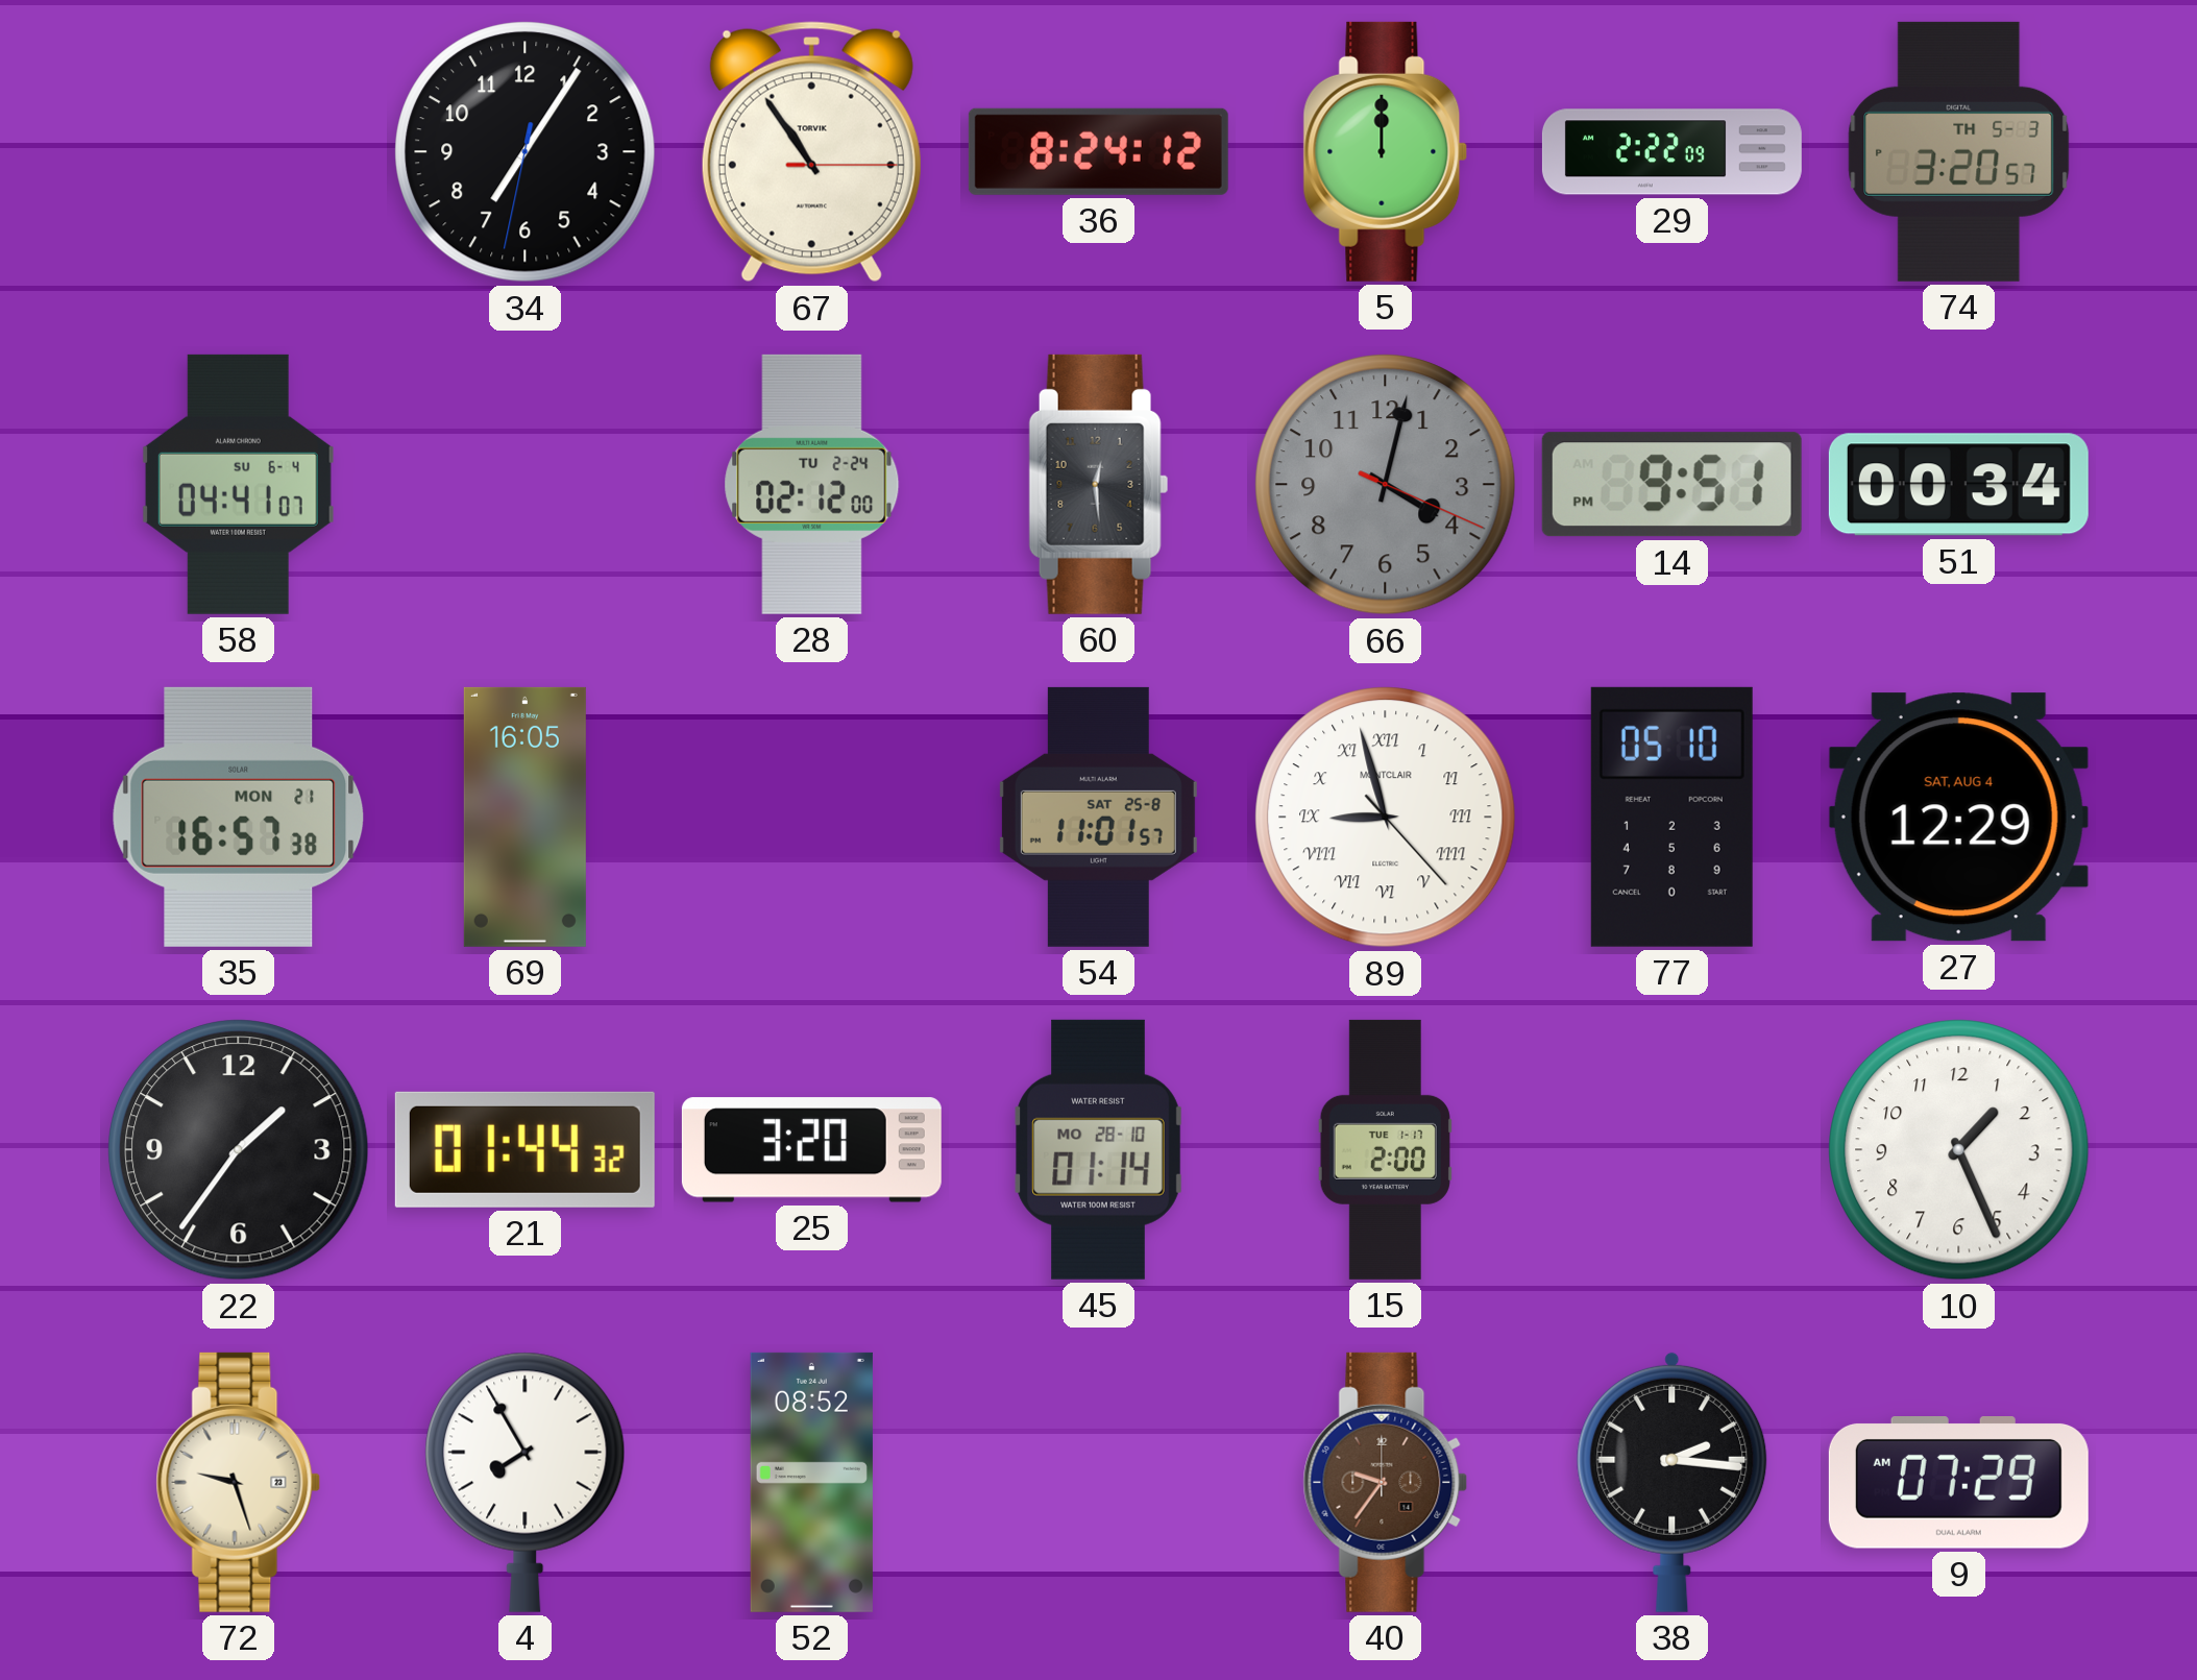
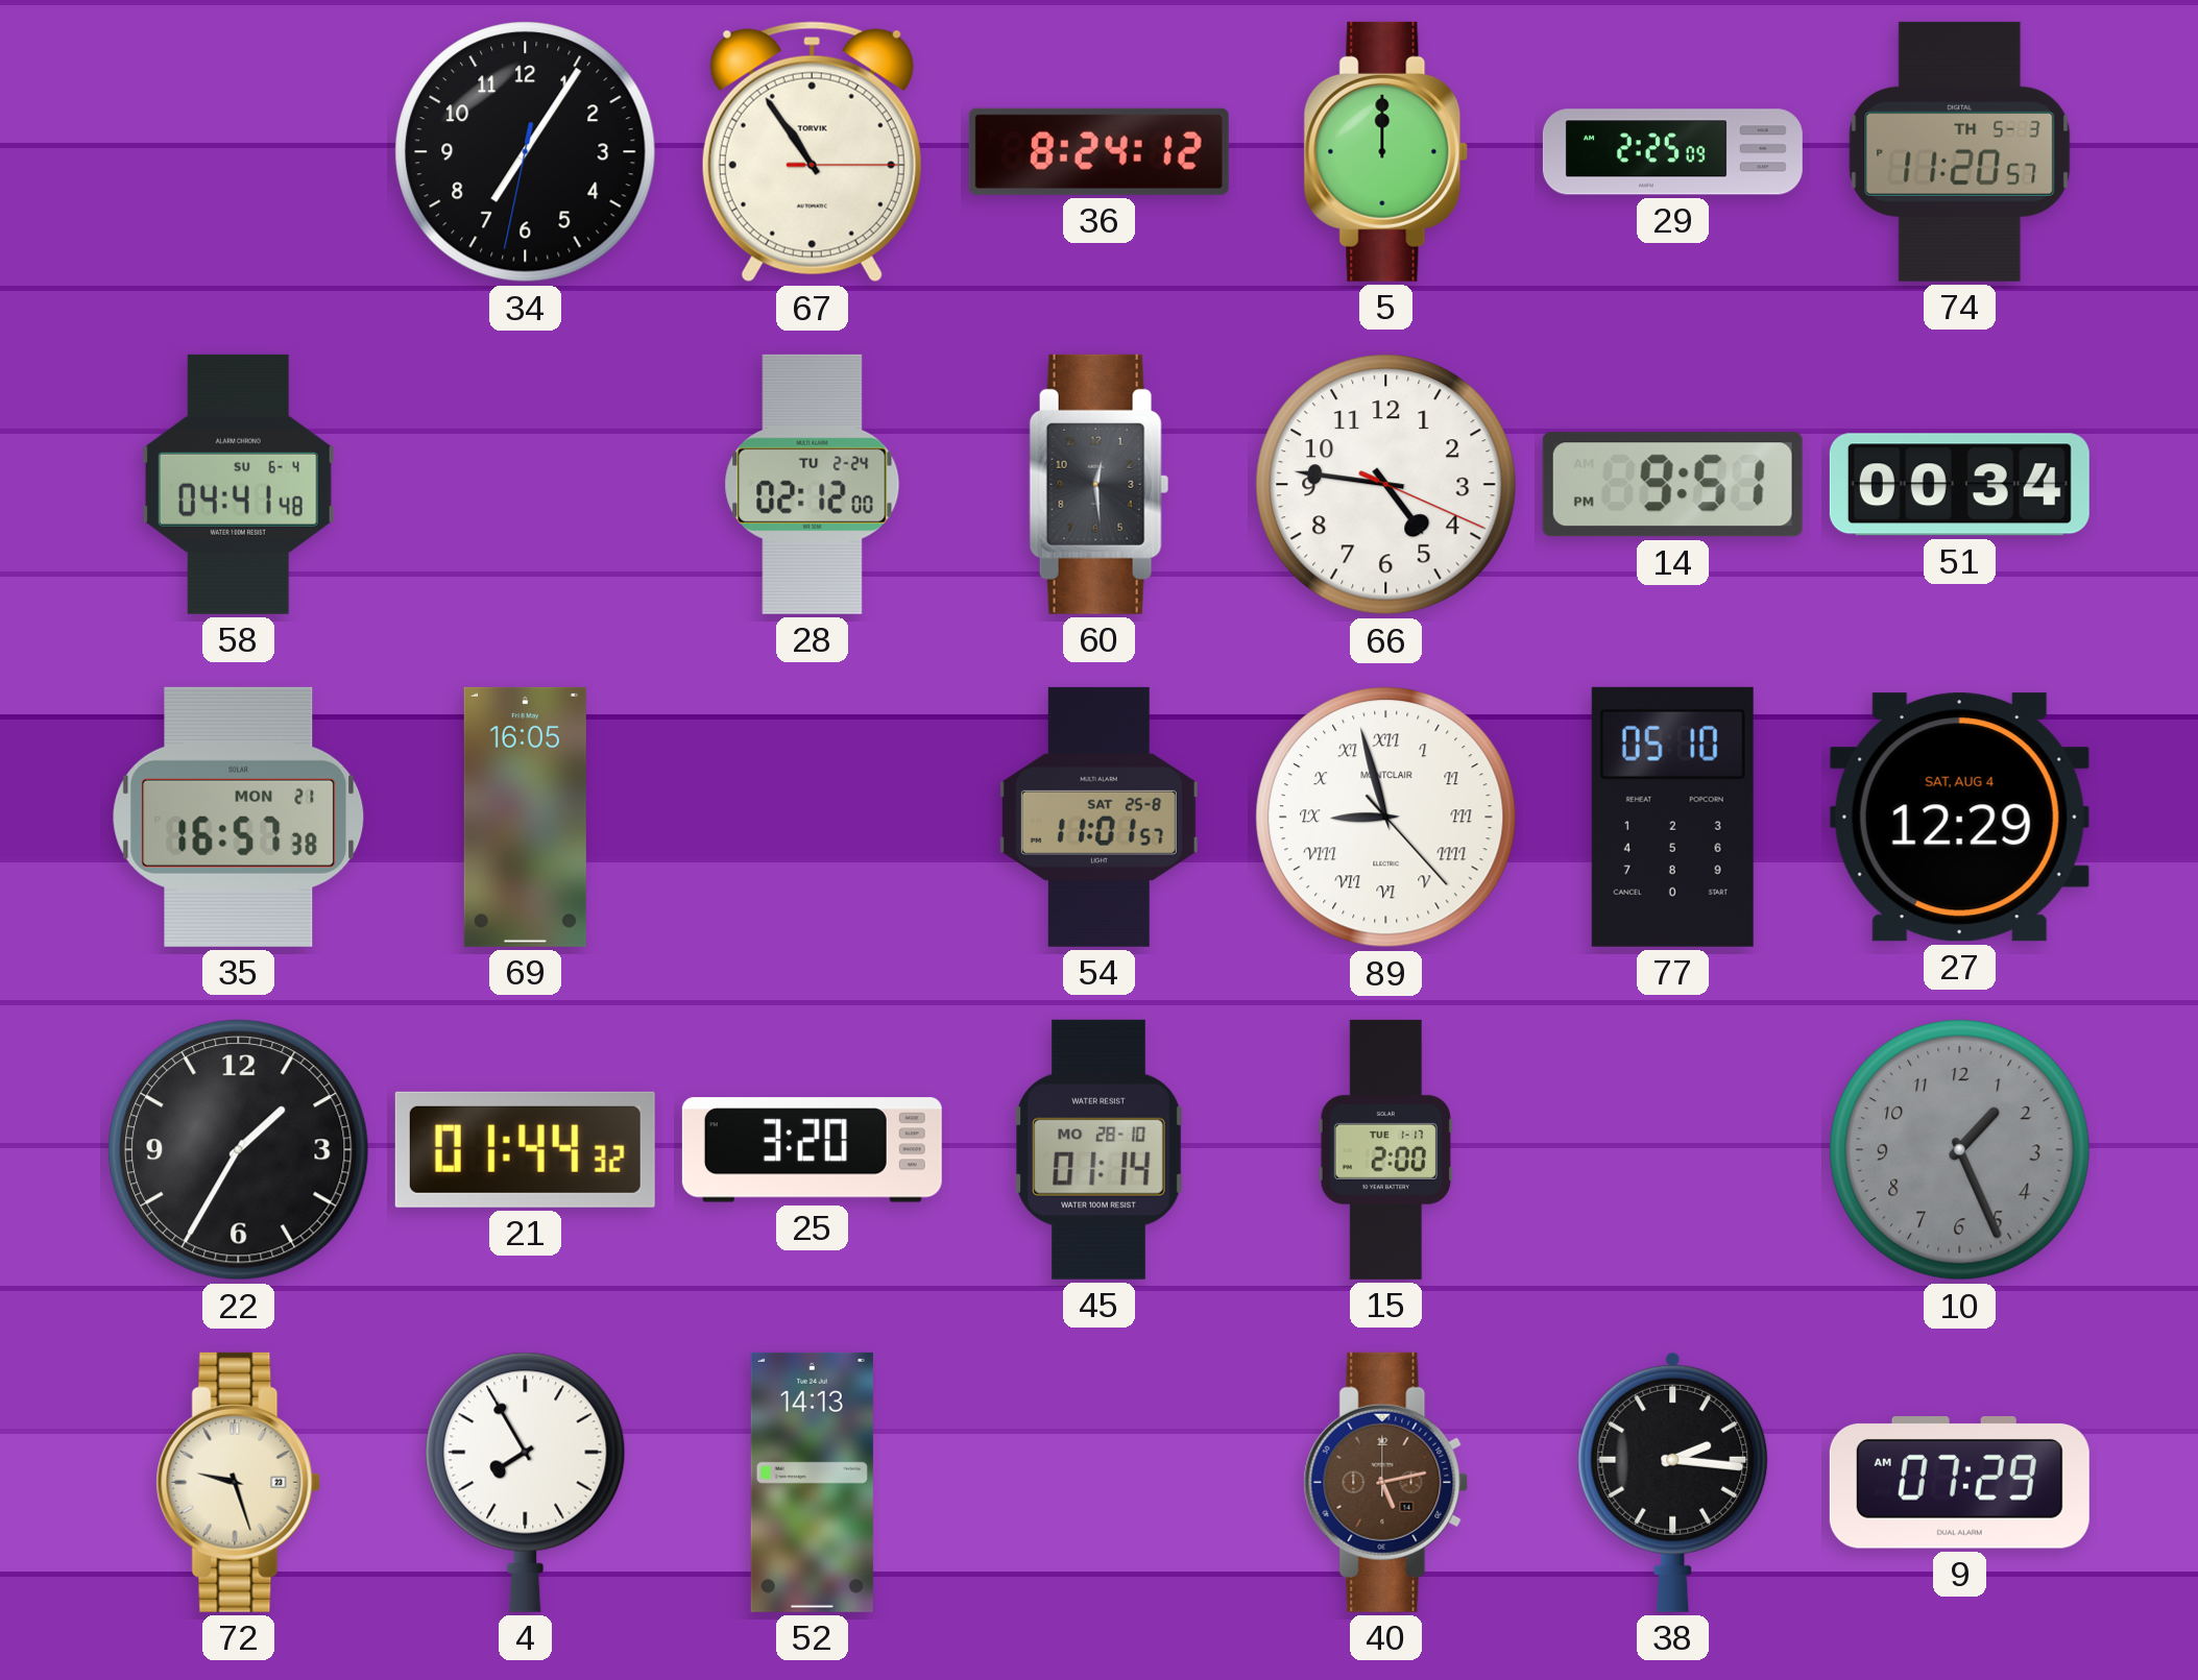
29: 2:22 -> 2:25 (1672, 152)
74: 3:20 -> 11:20 (1960, 151)
58: 04:41:07 -> 04:41:48 (238, 484)
66: 4:02 -> 4:46 (1386, 485)
66 dial: grey -> white (1386, 485)
22: 1:36 -> 1:35 (239, 1150)
10 dial: white -> grey (1960, 1150)
52: 08:52 -> 14:13 (812, 1482)
40: 9:36 -> 5:13 (1386, 1482)
